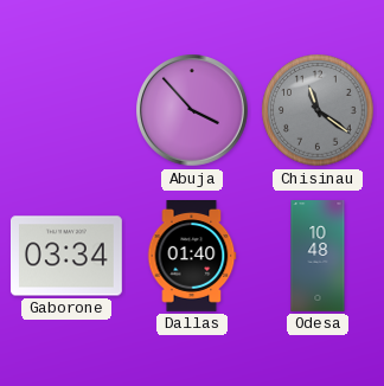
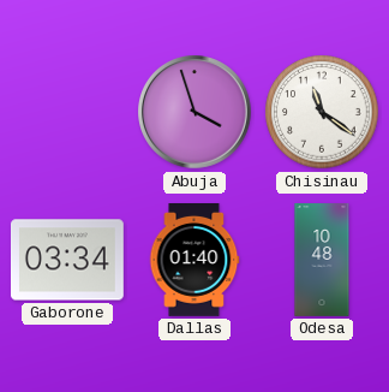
Abuja: 3:53 -> 3:57 (196, 113)
Chisinau dial: grey -> white (322, 112)
